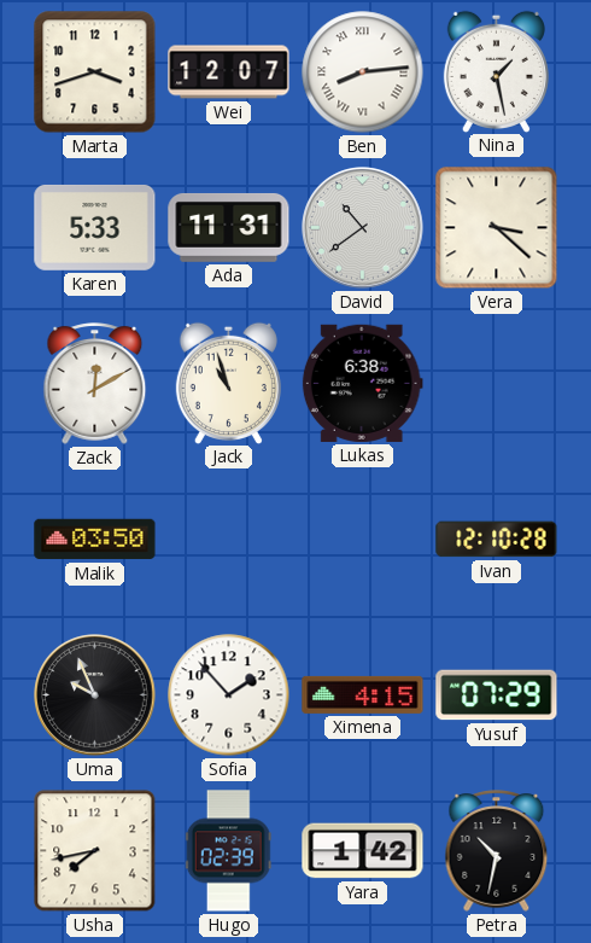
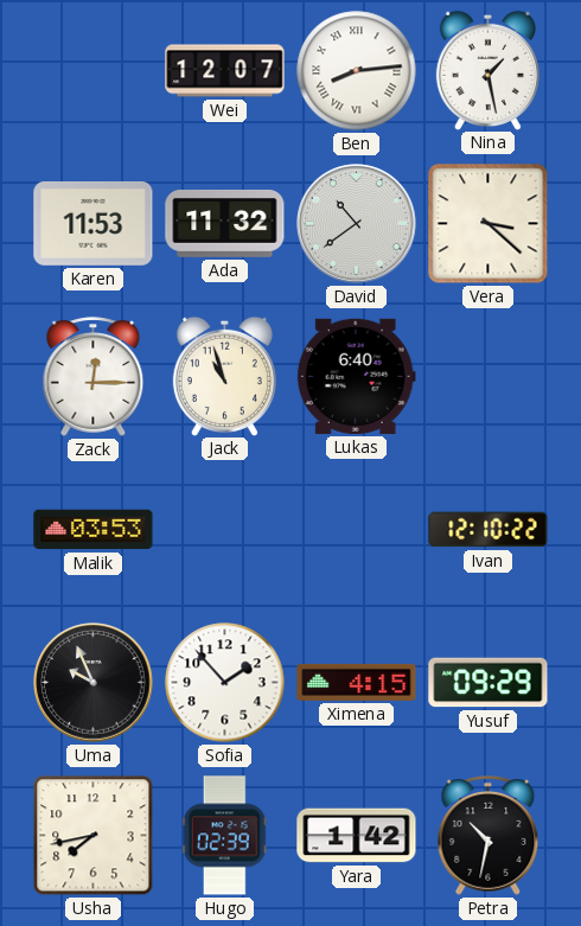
Marta: 3:42 -> none (95, 72)
Karen: 5:33 -> 11:53 (94, 223)
Ada: 11:31 -> 11:32 (225, 223)
Zack: 12:10 -> 12:15 (94, 377)
Lukas: 6:38 -> 6:40 (356, 376)
Malik: 03:50 -> 03:53 (94, 530)
Ivan: 12:10:28 -> 12:10:22 (489, 530)
Yusuf: 07:29 -> 09:29 (489, 683)
